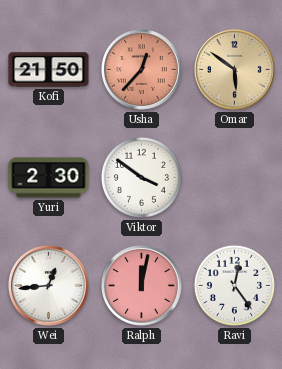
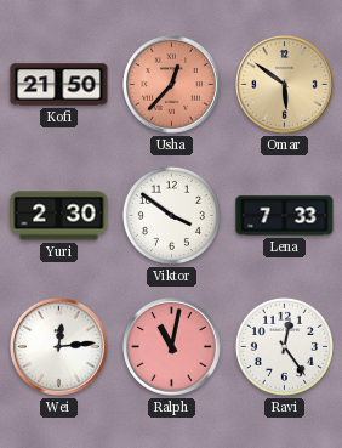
Lena: none -> 7:33 (285, 216)
Wei: 12:44 -> 12:14 (59, 347)
Ralph: 12:02 -> 11:02 (172, 347)
